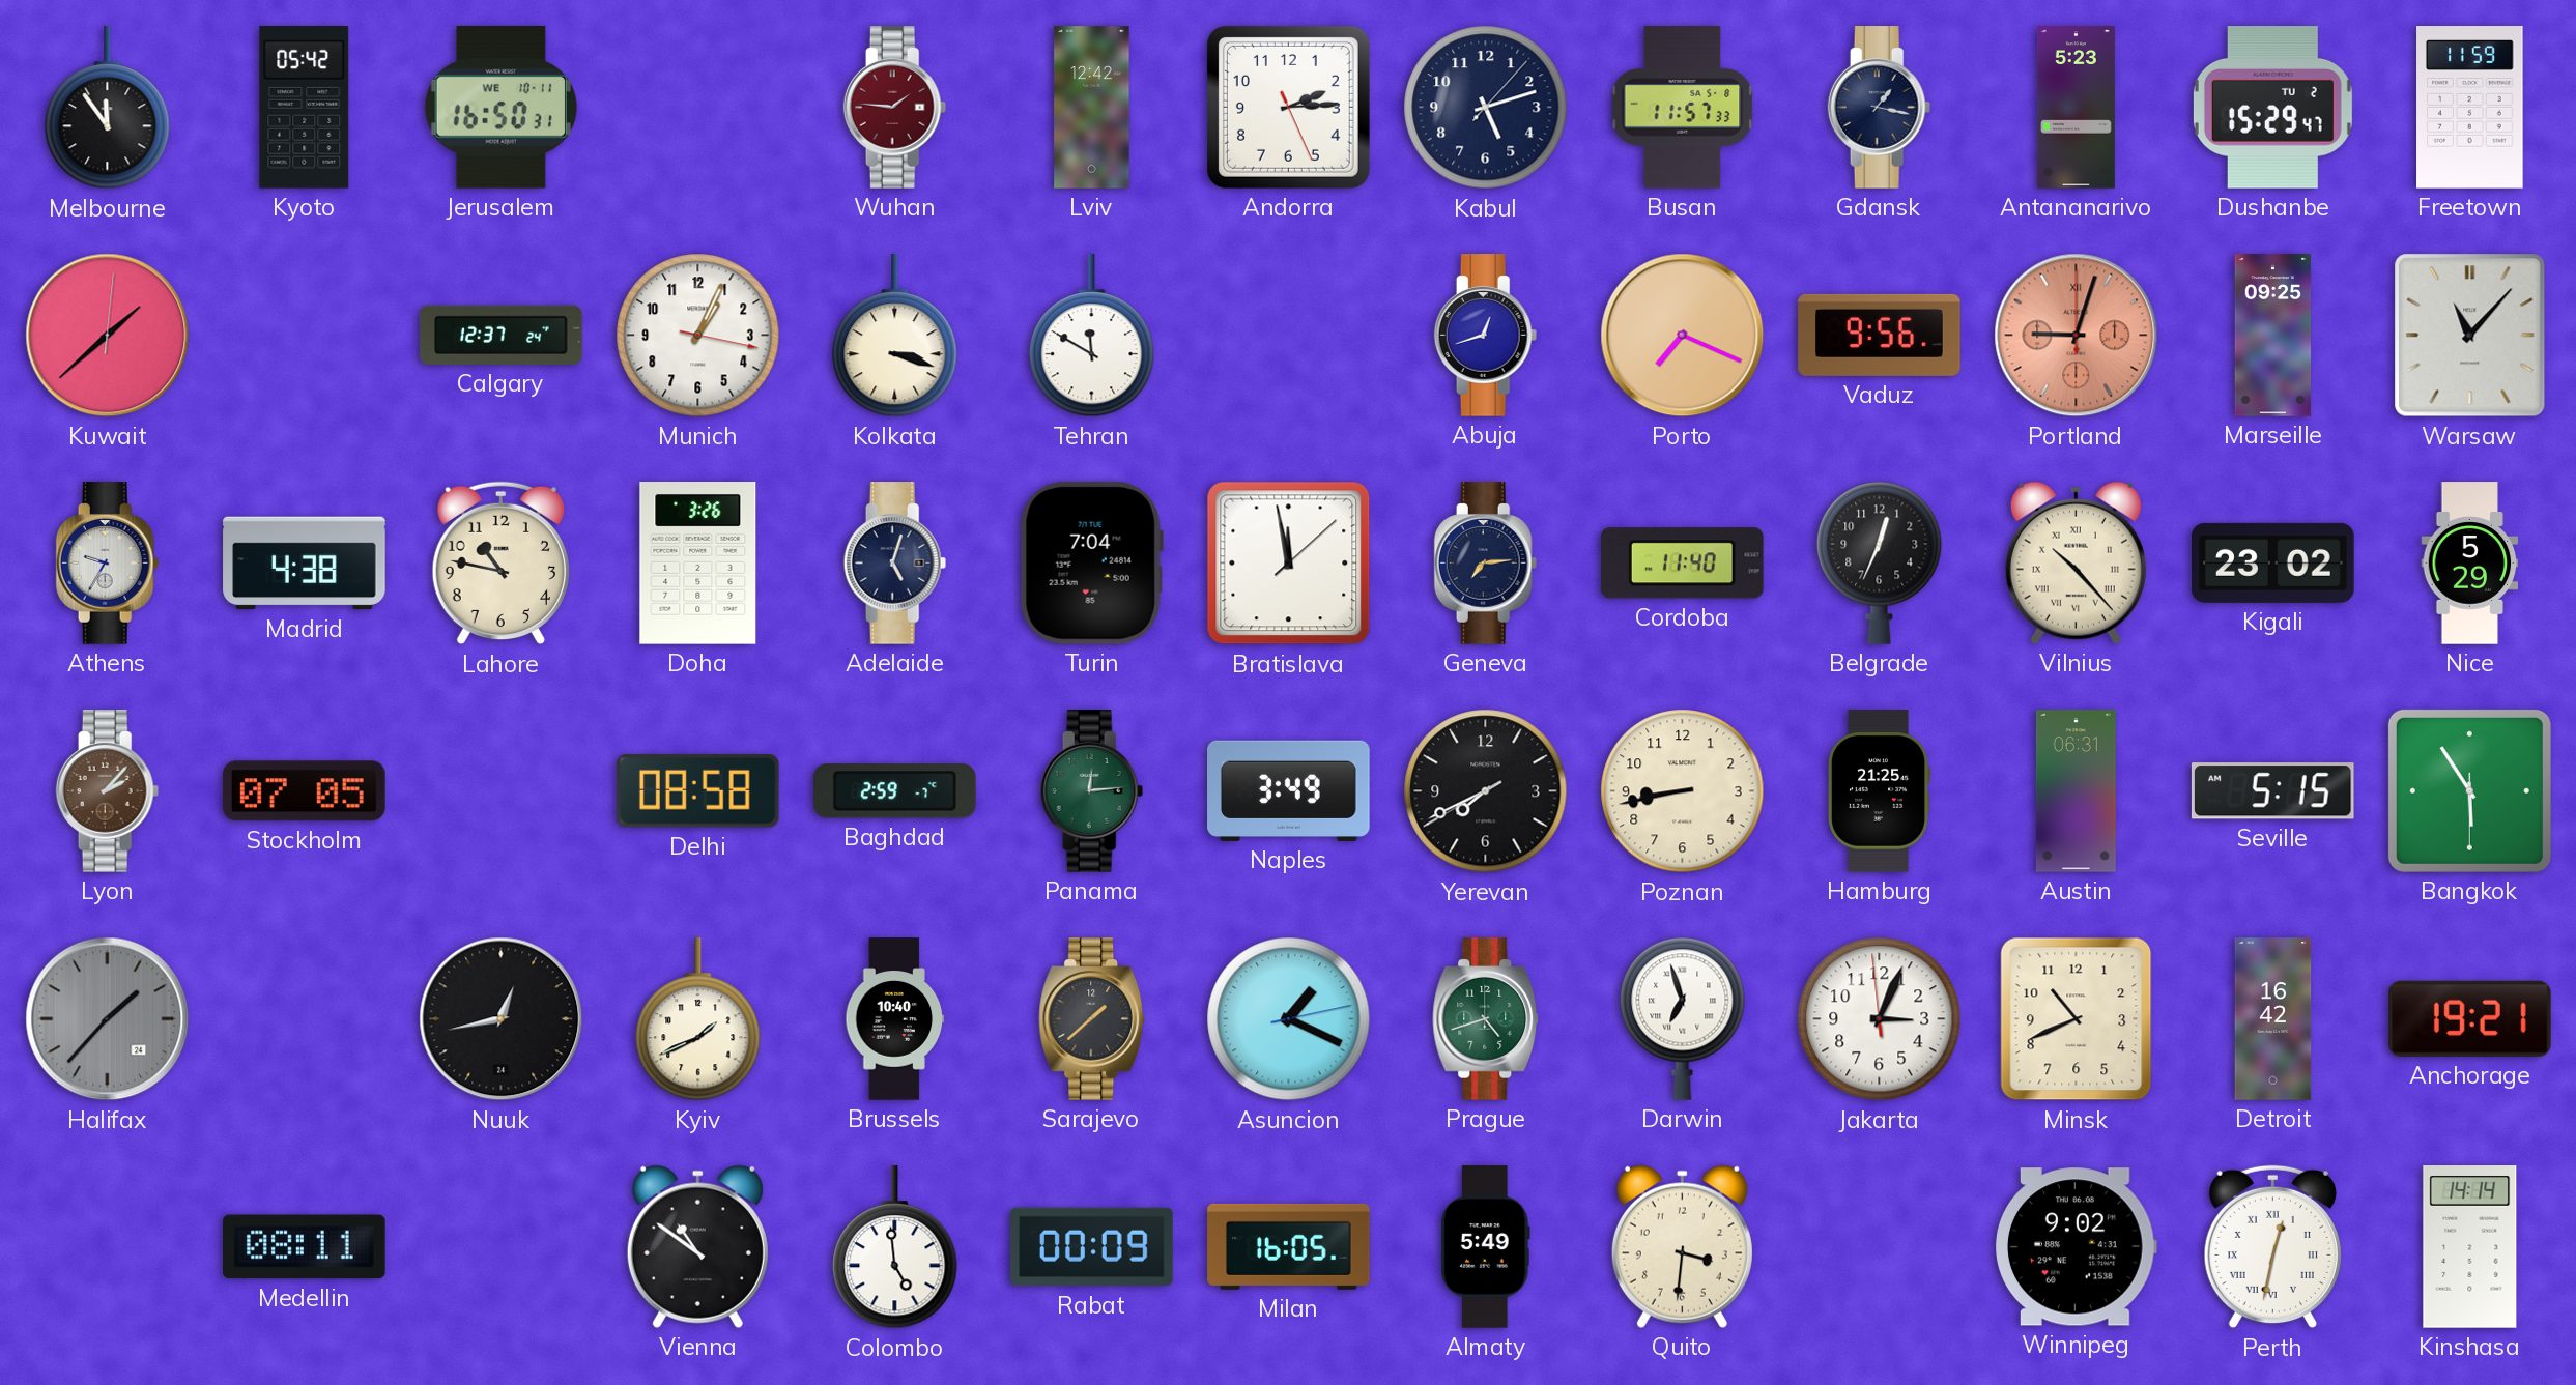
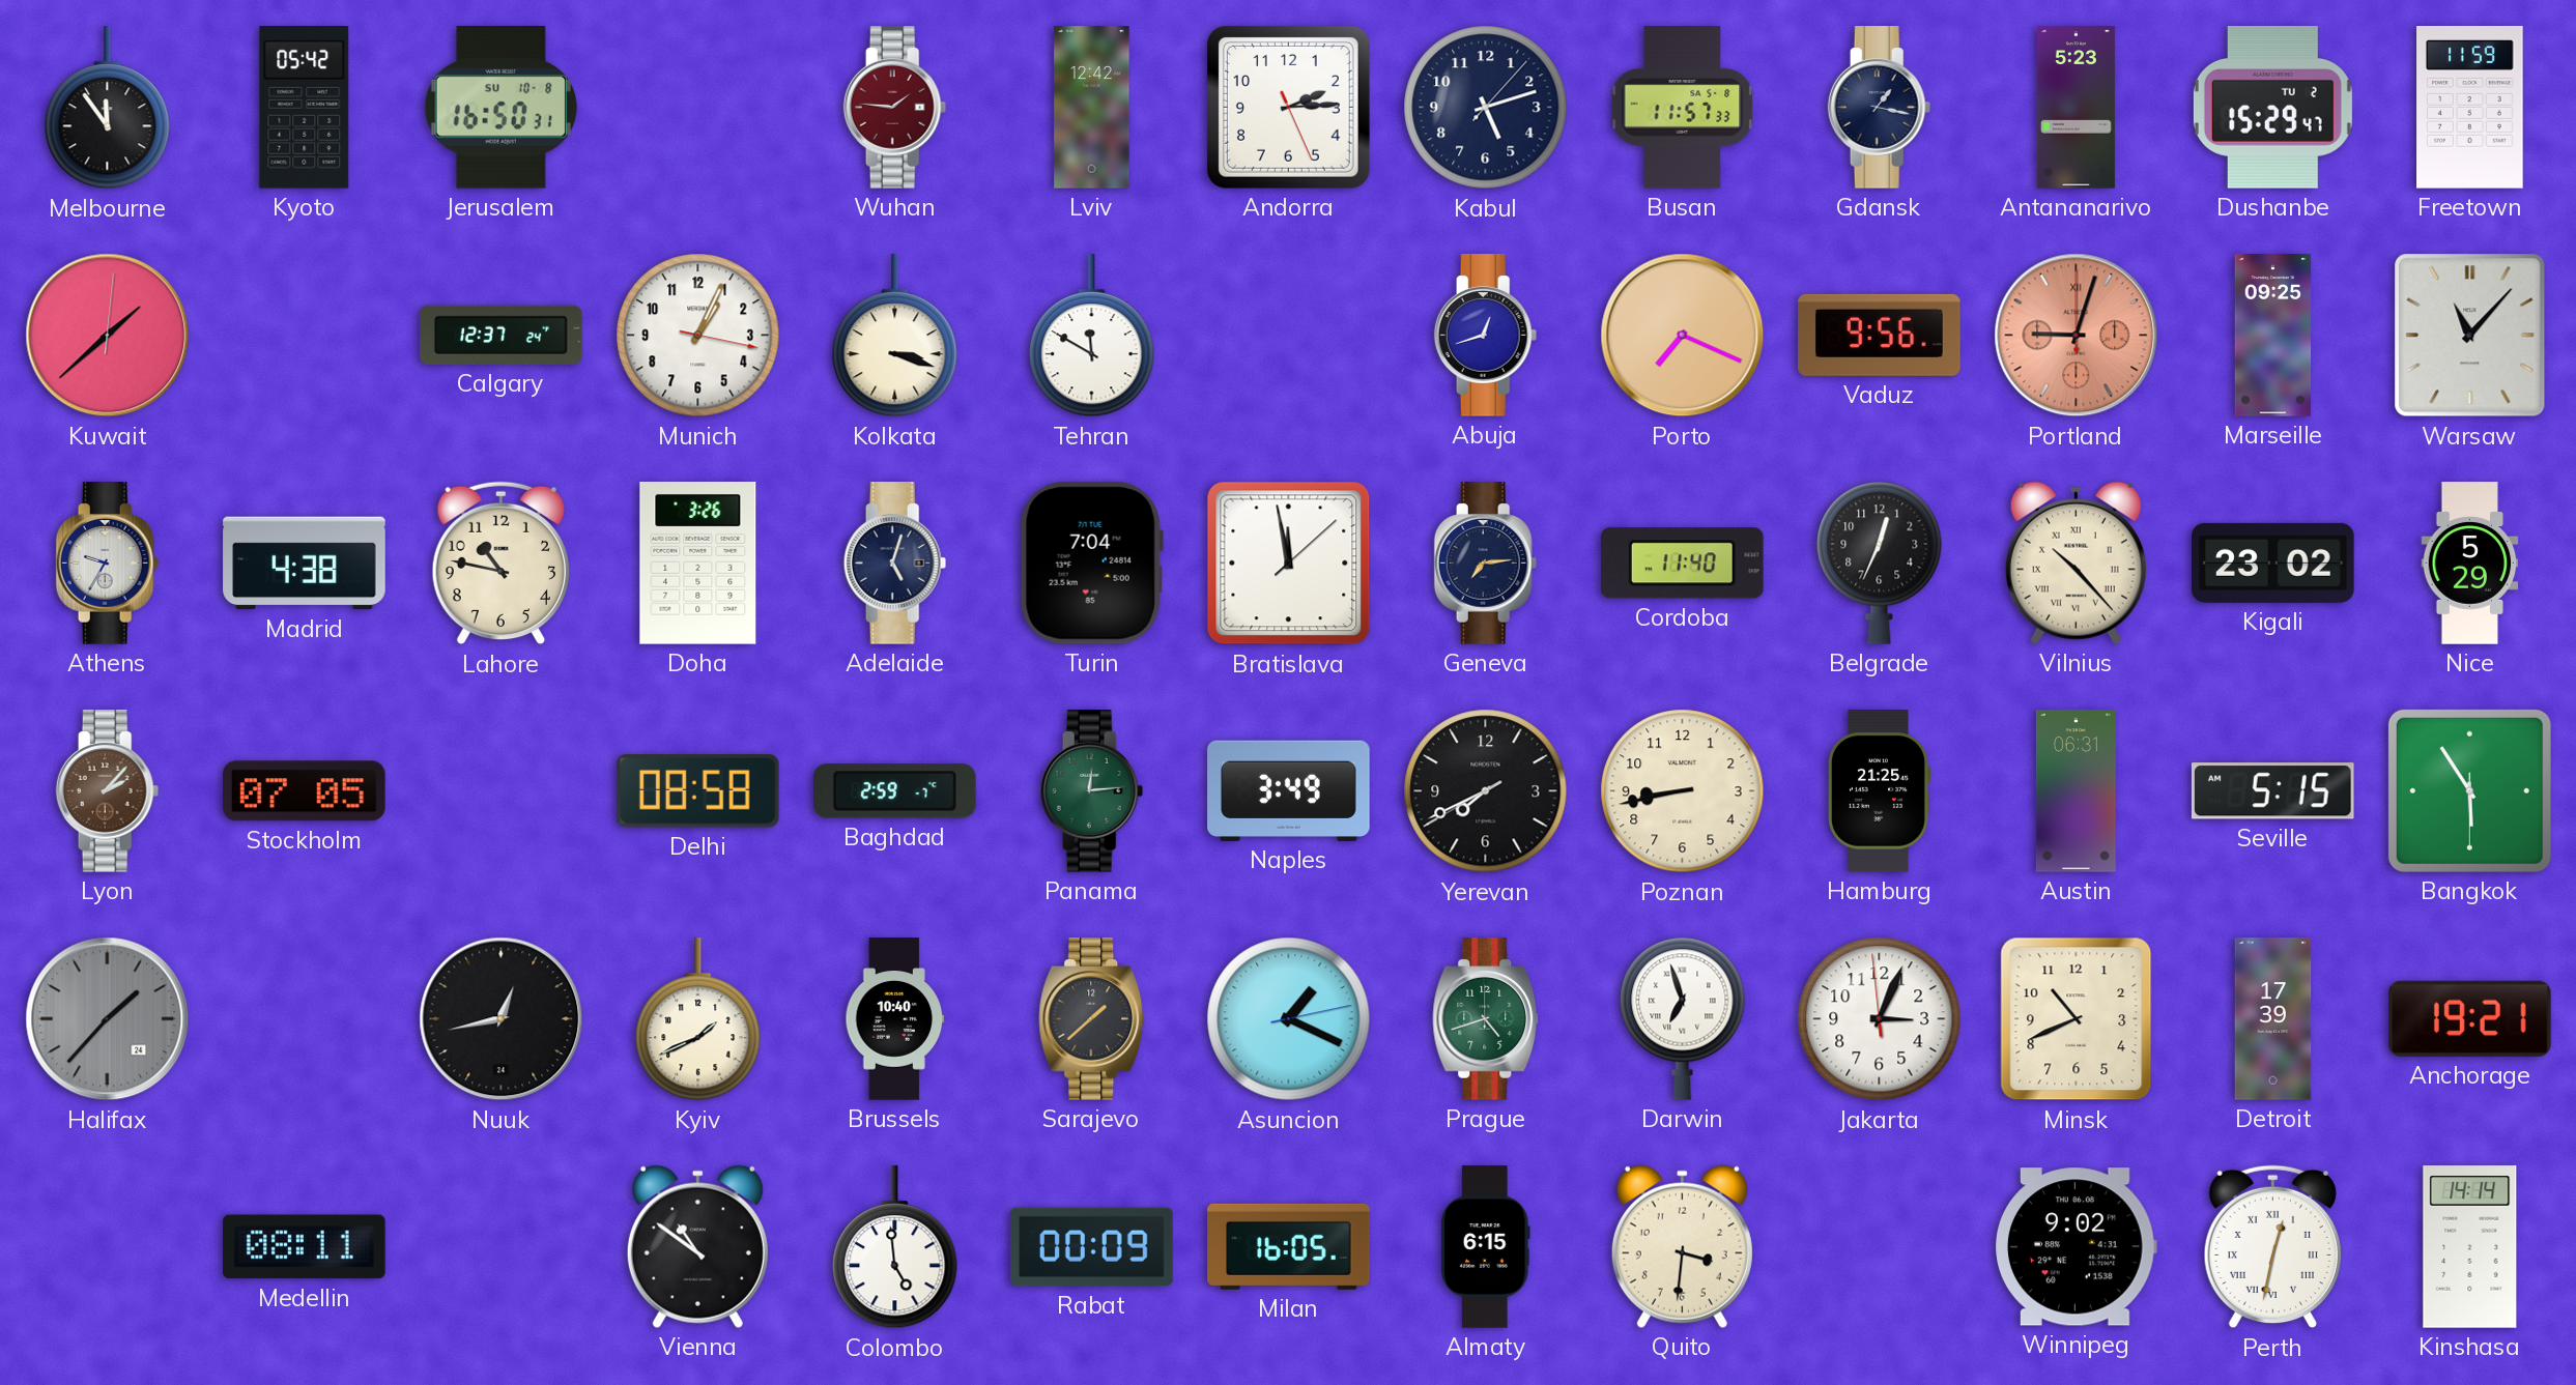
Jerusalem date: WE 10-11 -> SU 10-8 (500, 107)
Detroit: 16:42 -> 17:39 (2273, 1019)
Almaty: 5:49 -> 6:15 (1485, 1247)
